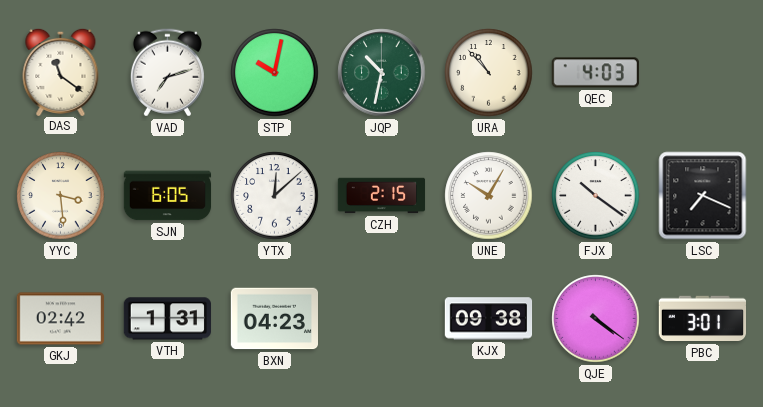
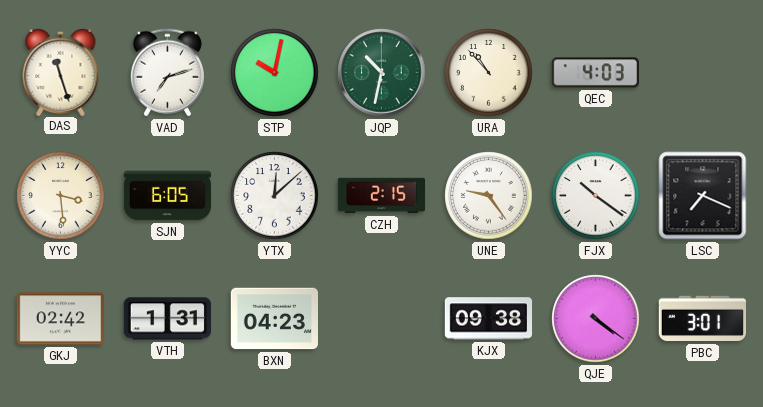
DAS: 11:21 -> 11:27 (61, 71)
UNE: 10:05 -> 9:24 (489, 196)
